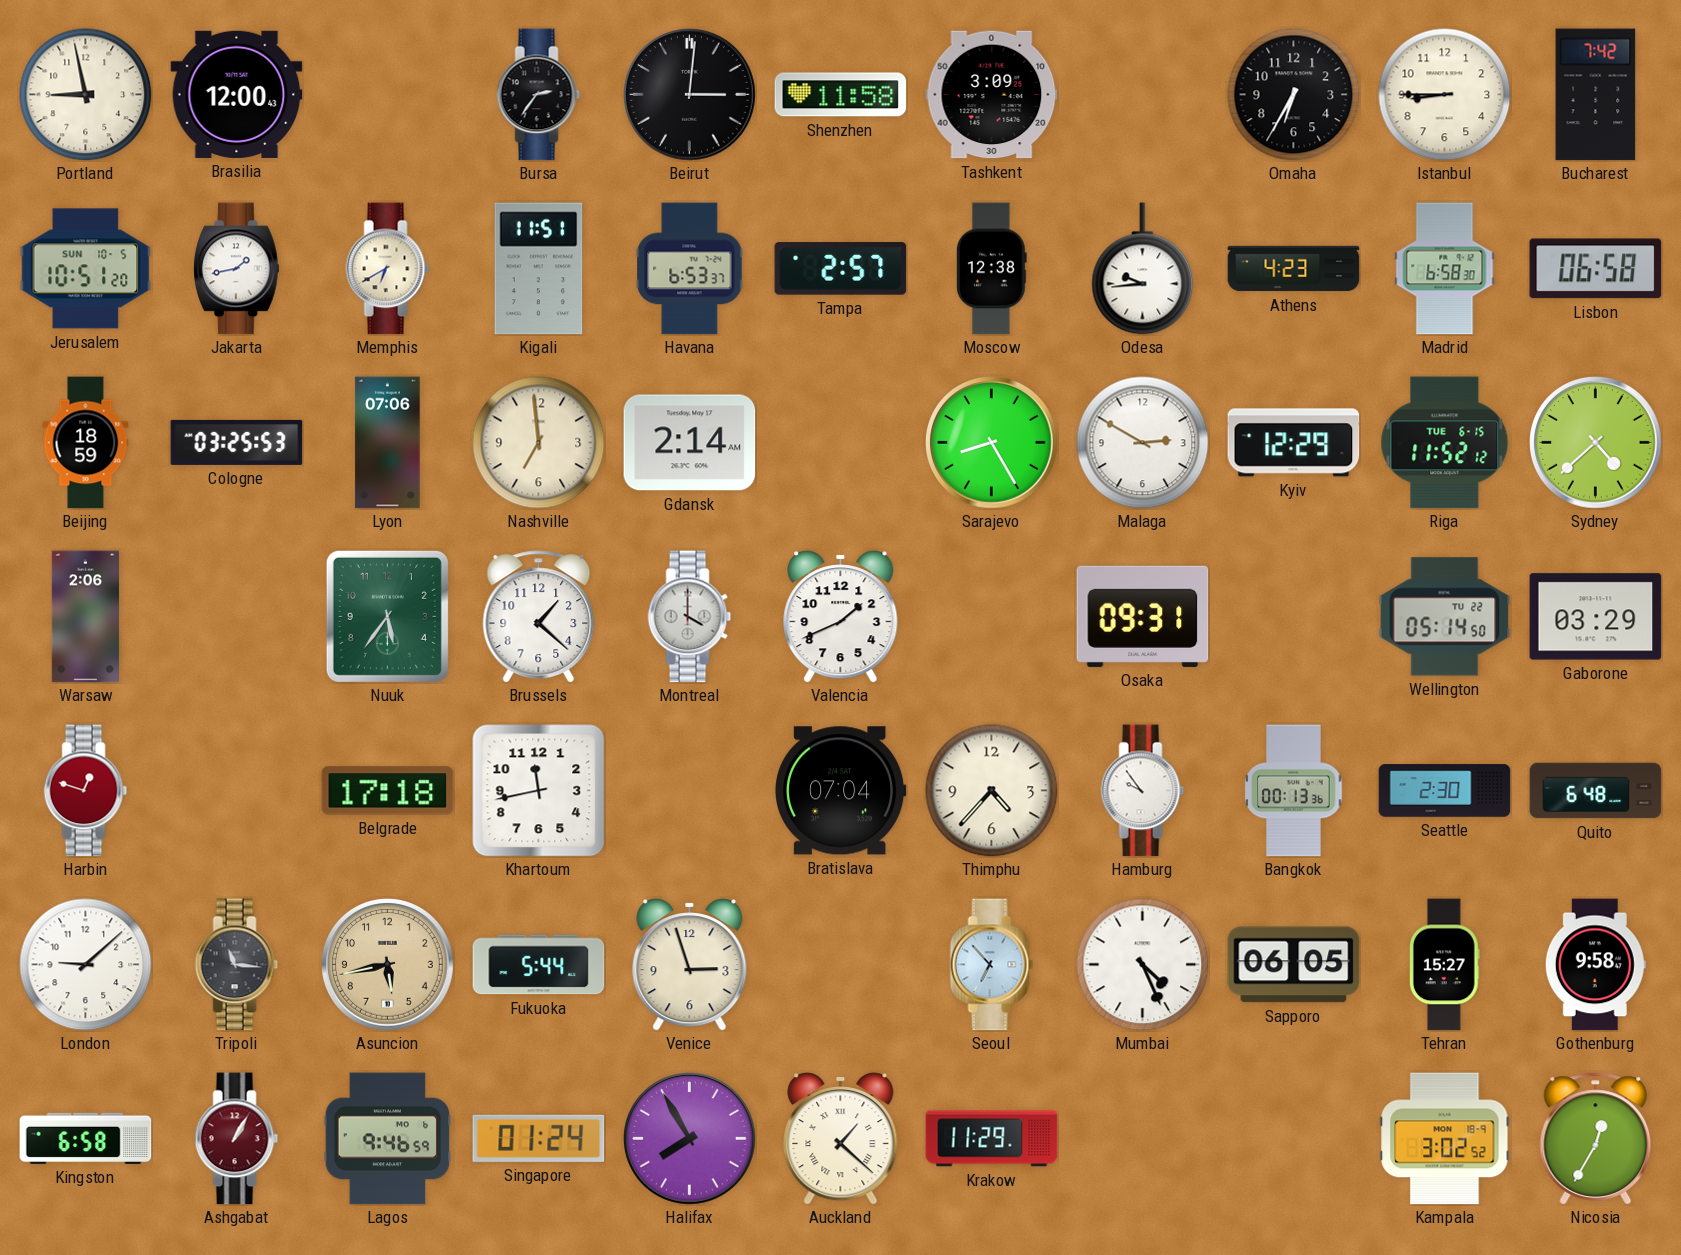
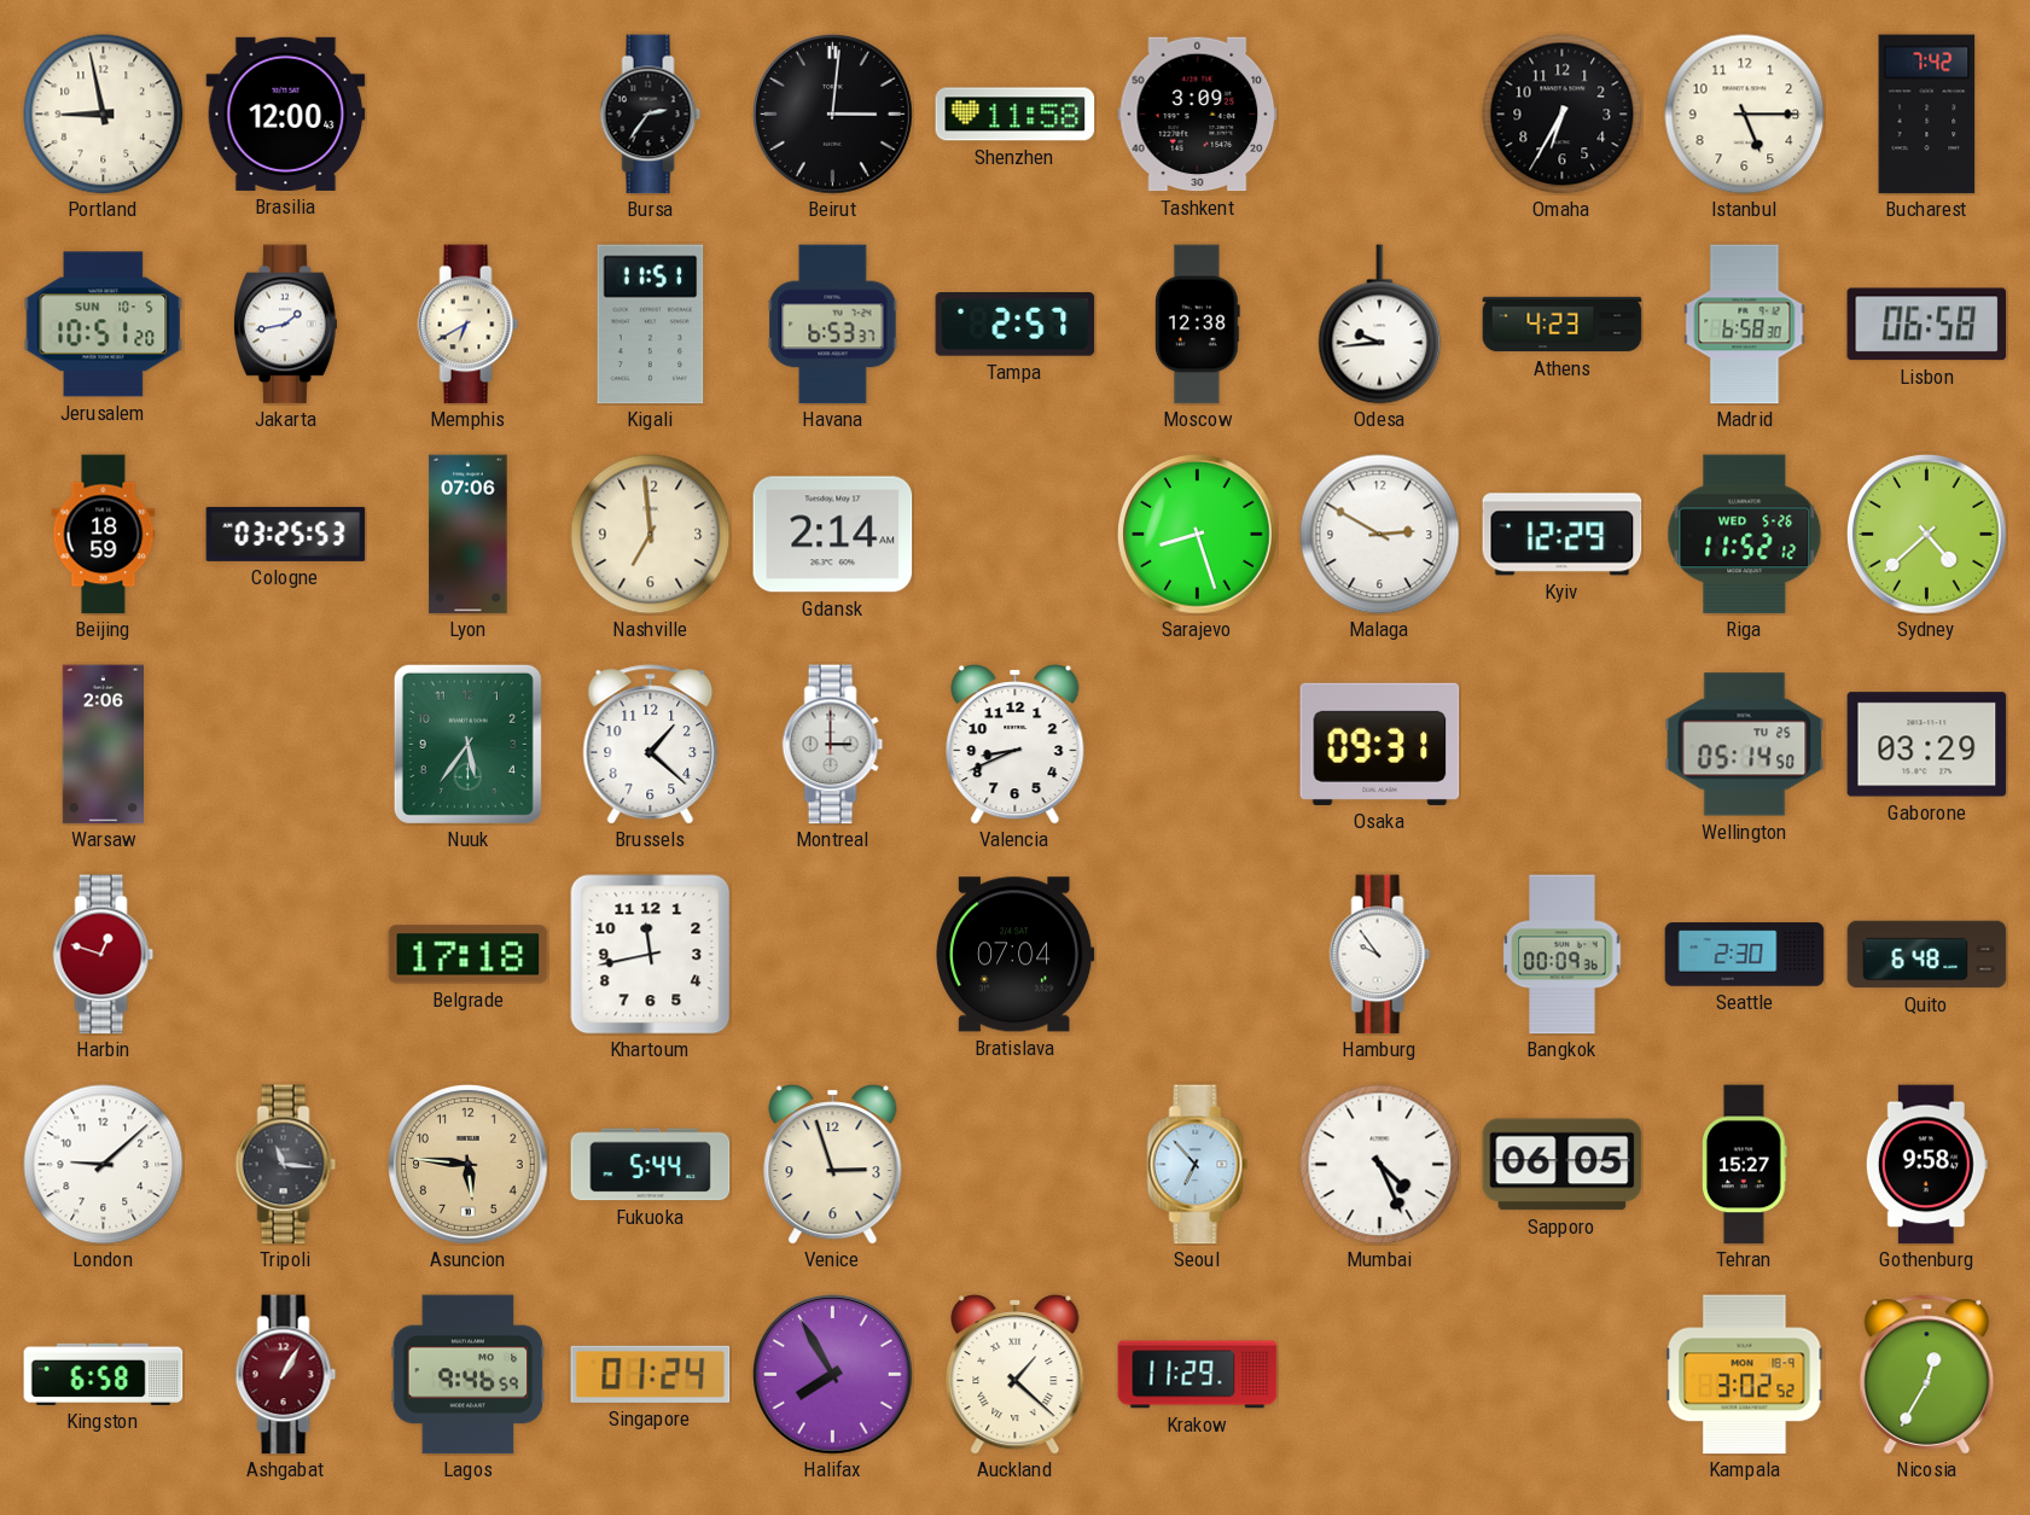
Istanbul: 8:45 -> 5:15 (1745, 115)
Sarajevo: 8:25 -> 8:27 (1198, 535)
Riga date: TUE 6-15 -> WED 5-26 (1745, 535)
Montreal: 4:00 -> 3:00 (833, 745)
Valencia: 1:41 -> 8:41 (1016, 745)
Wellington date: TU 22 -> TU 25 (1745, 745)
Thimphu: 4:37 -> none (992, 791)
Bangkok: 00:13 -> 00:09 (1563, 955)
Asuncion: 5:43 -> 5:46 (469, 1165)
